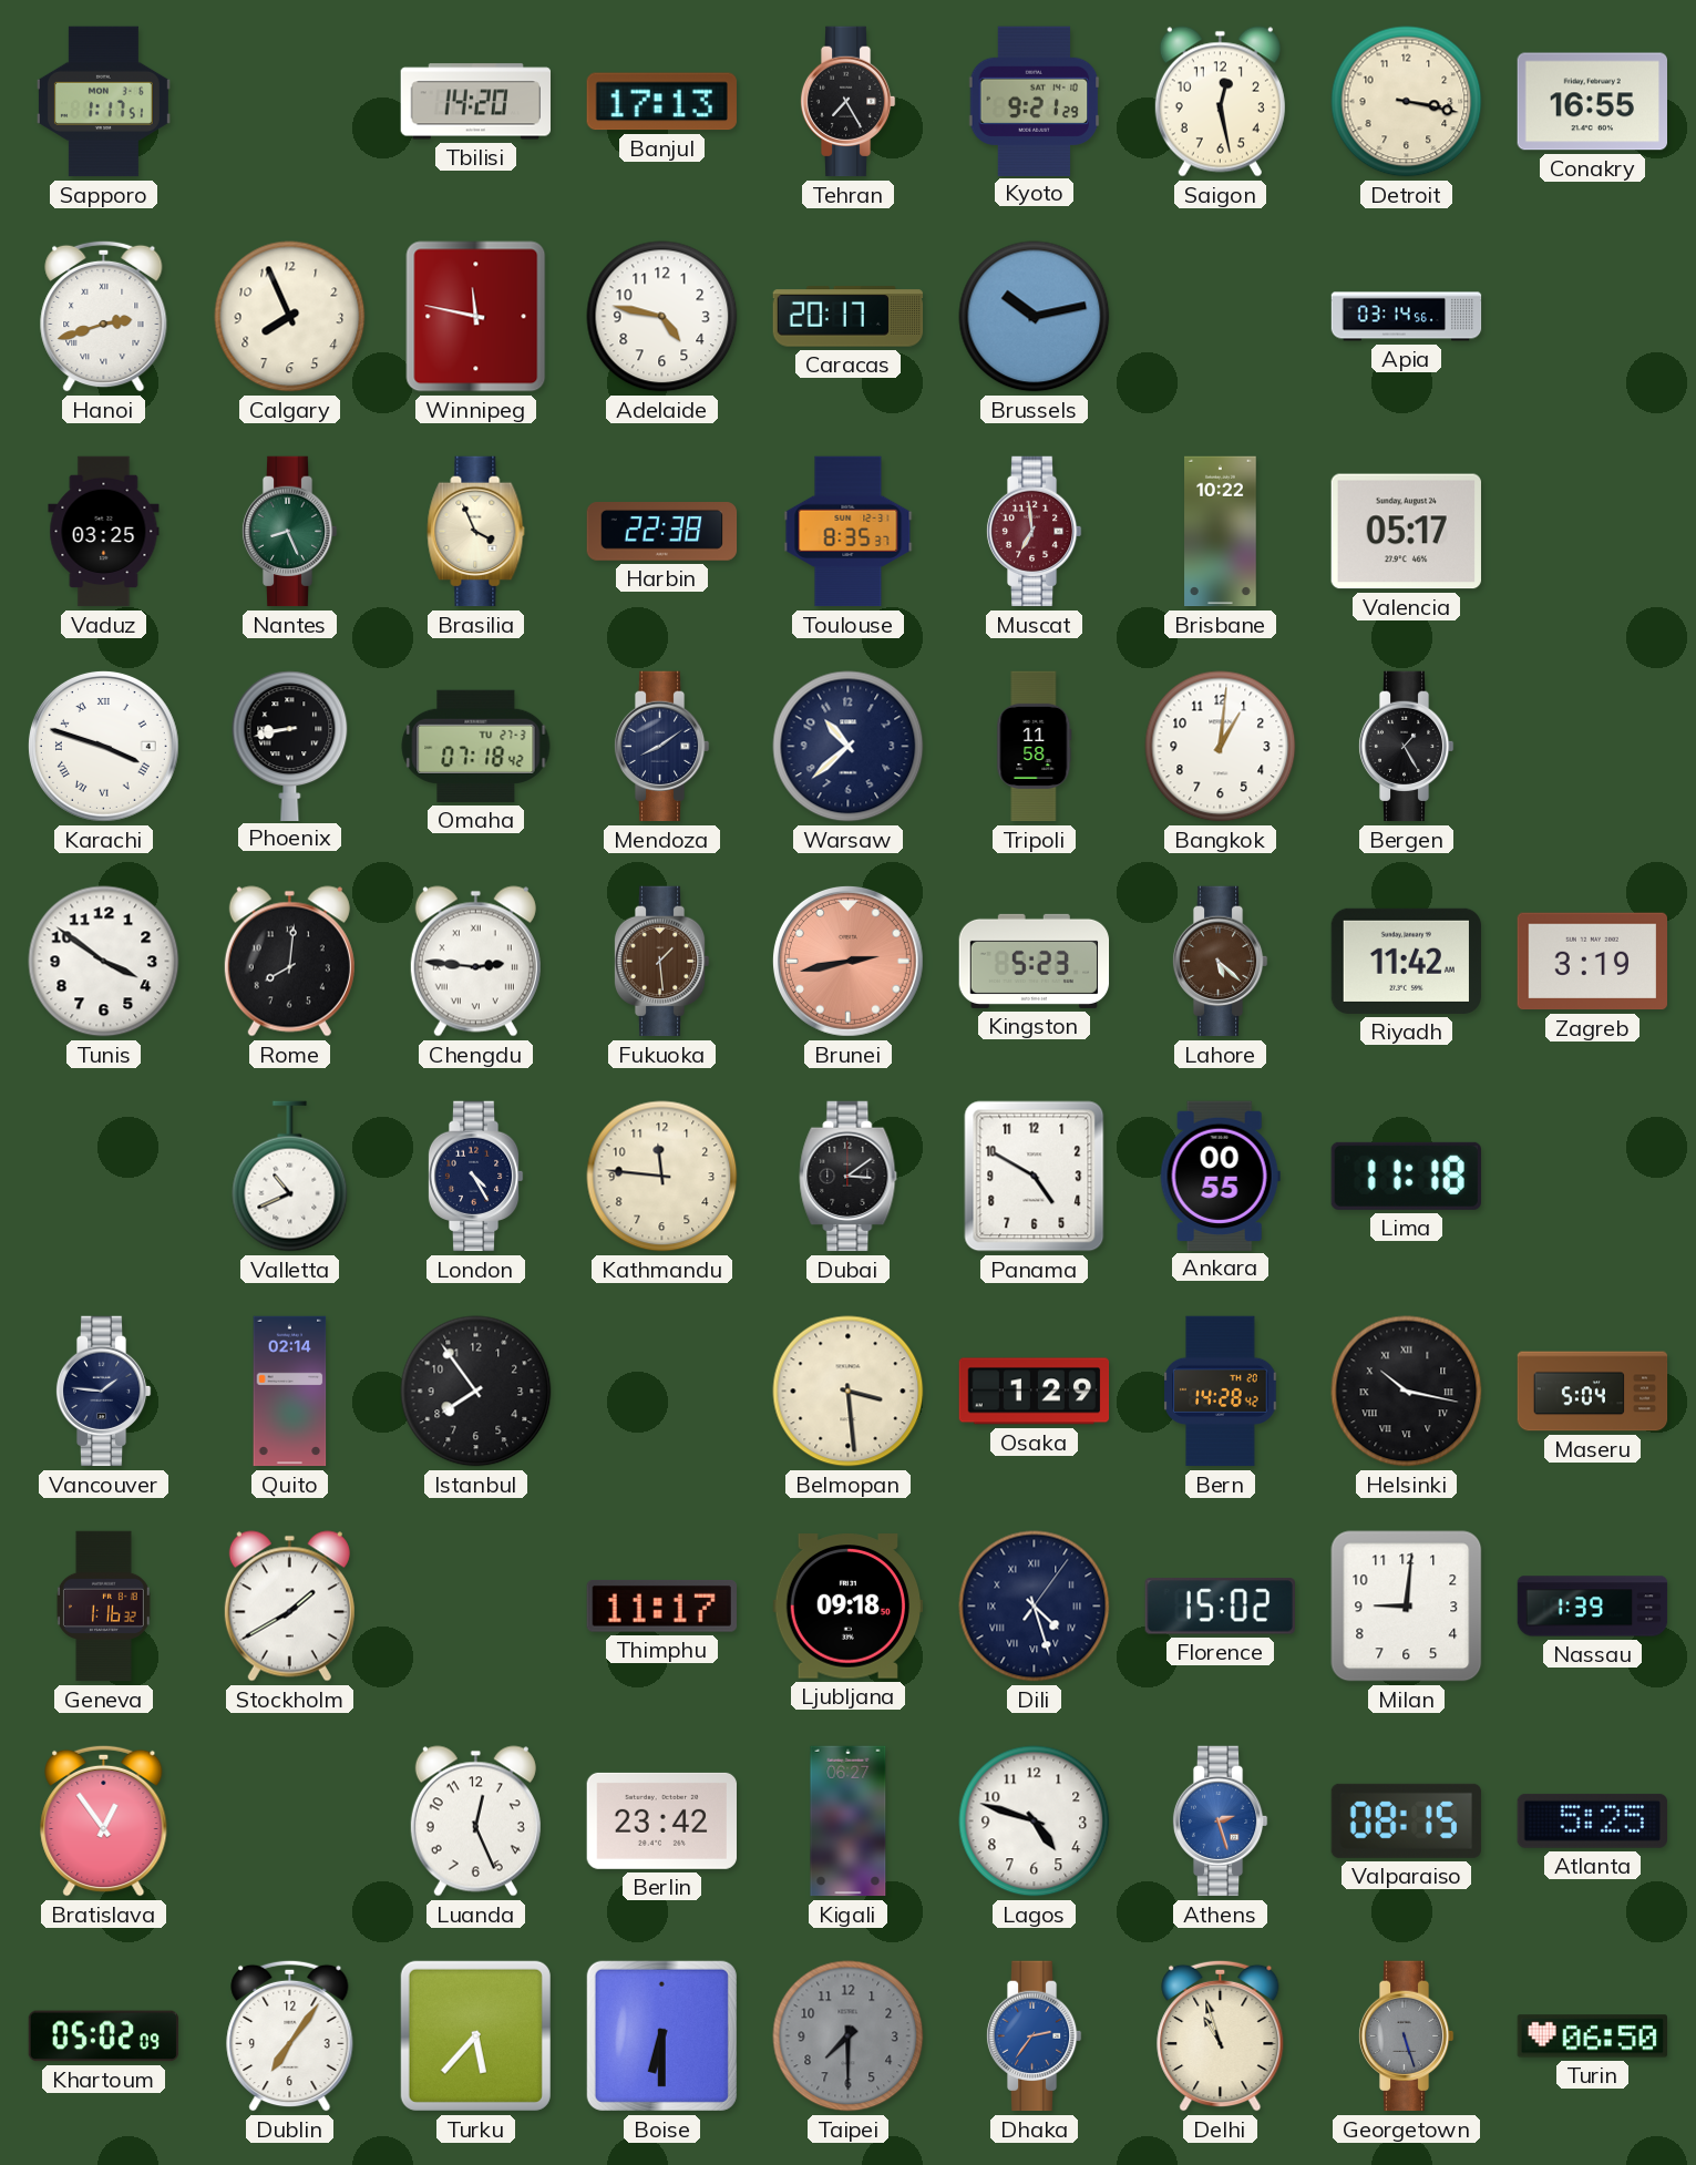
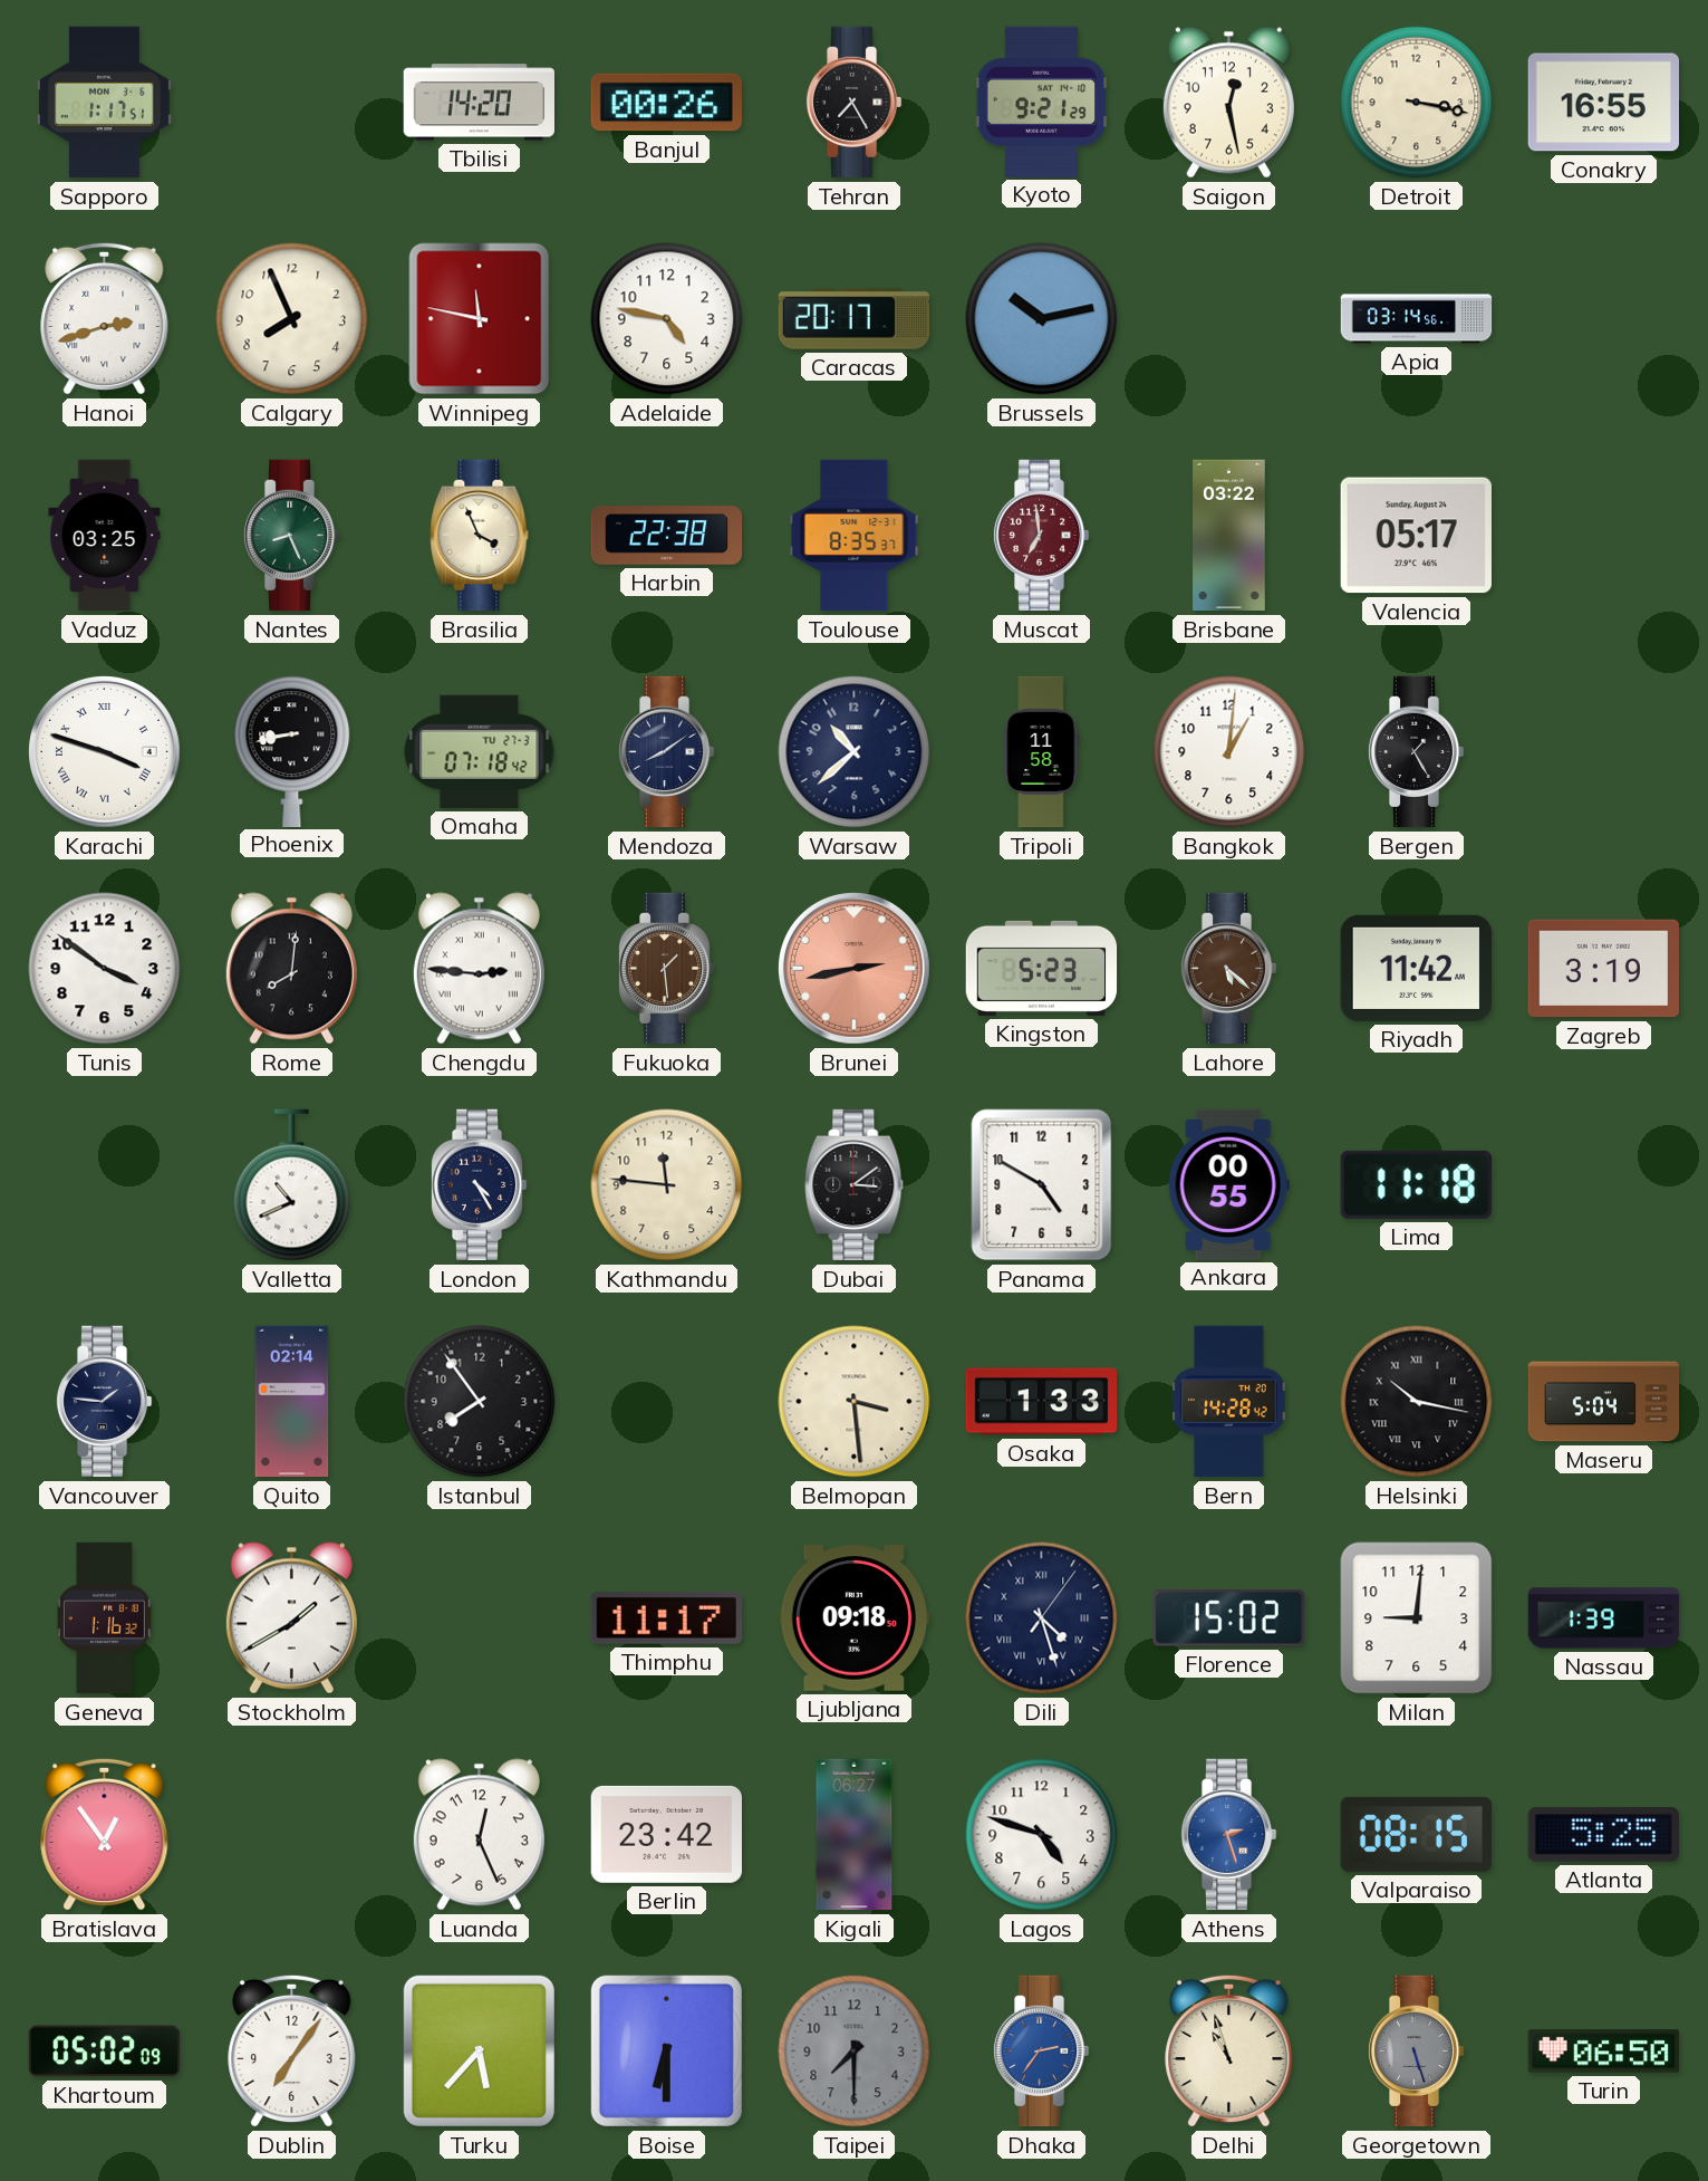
Banjul: 17:13 -> 00:26 (666, 103)
Brisbane: 10:22 -> 03:22 (1229, 536)
Osaka: 1:29 -> 1:33 (1042, 1402)
